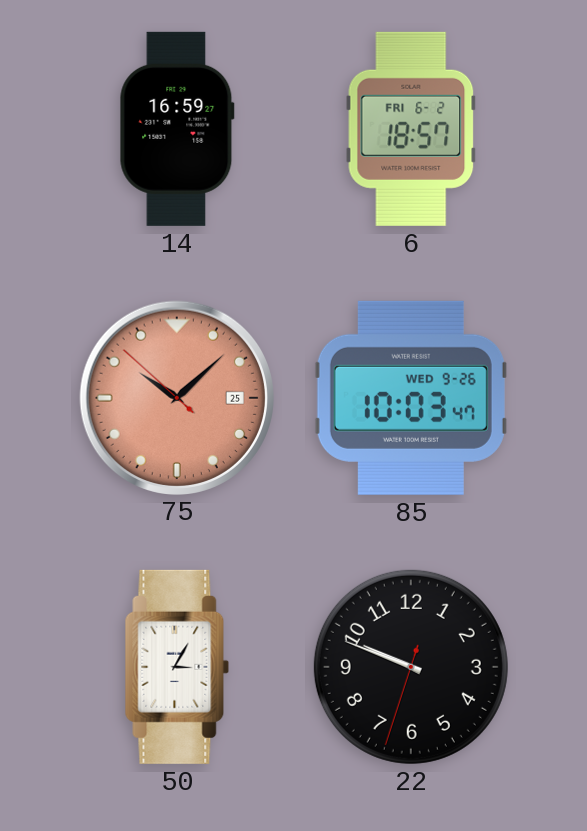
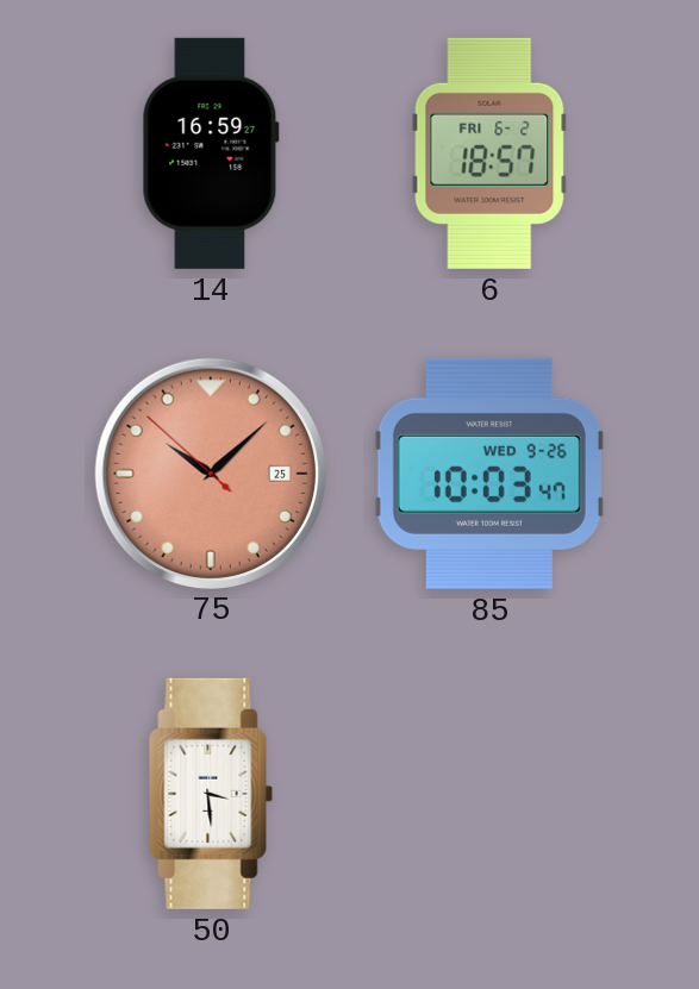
50: 3:05 -> 3:29 (211, 794)
22: 9:48 -> none (411, 667)
